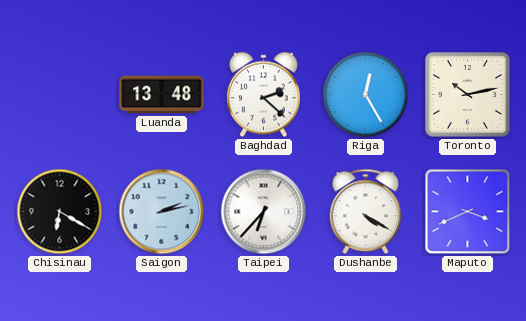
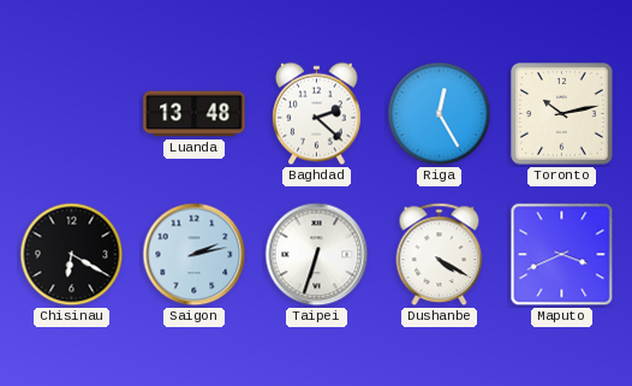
Taipei: 6:37 -> 6:33 (317, 255)
